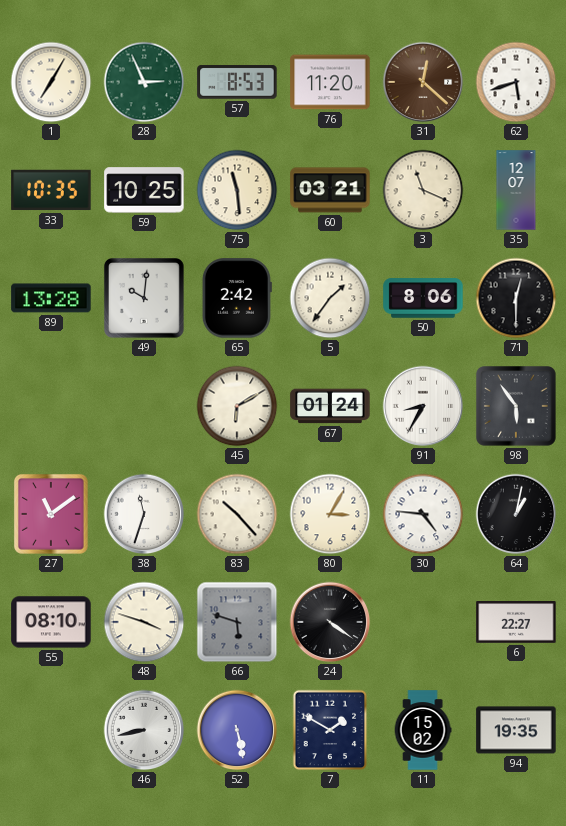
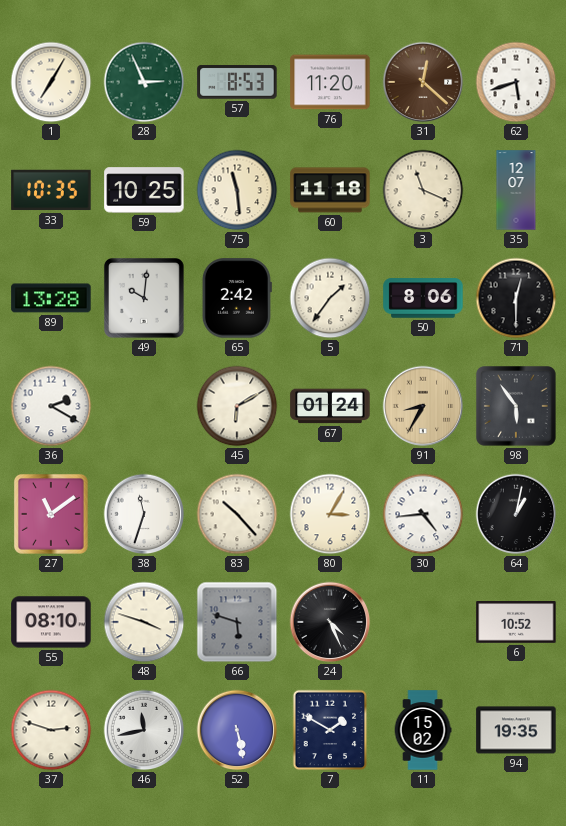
60: 03:21 -> 11:18 (330, 190)
36: none -> 2:20 (51, 406)
91 dial: white -> champagne (423, 406)
30: 4:46 -> 4:44 (423, 514)
24: 4:21 -> 4:26 (330, 622)
6: 22:27 -> 10:52 (516, 622)
37: none -> 2:48 (51, 730)
46: 8:43 -> 11:43 (144, 730)
